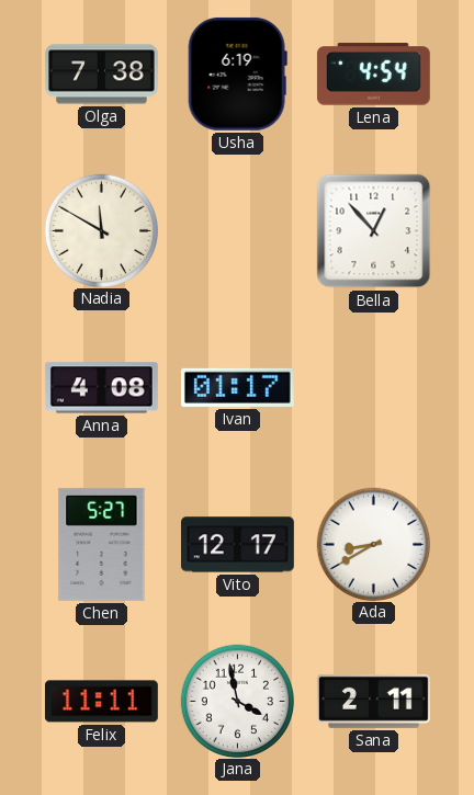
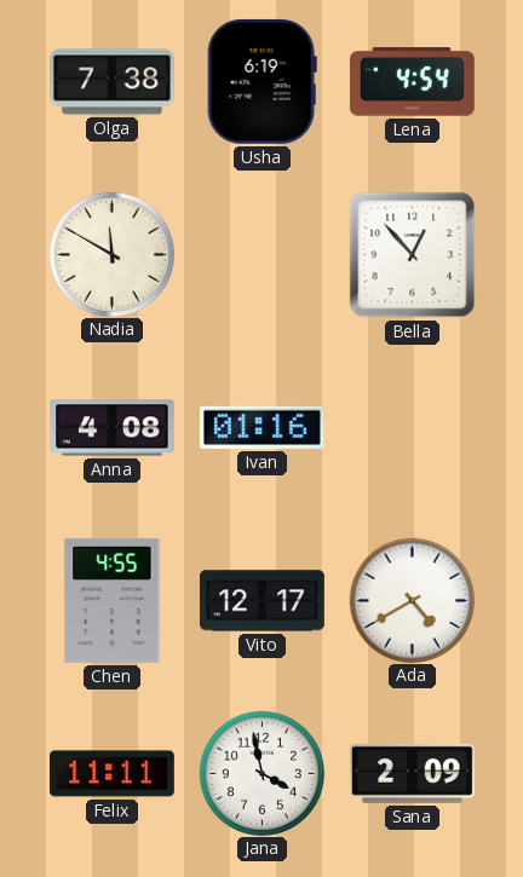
Ivan: 01:17 -> 01:16 (261, 427)
Chen: 5:27 -> 4:55 (113, 600)
Ada: 8:40 -> 4:40 (412, 600)
Sana: 2:11 -> 2:09 (412, 773)
